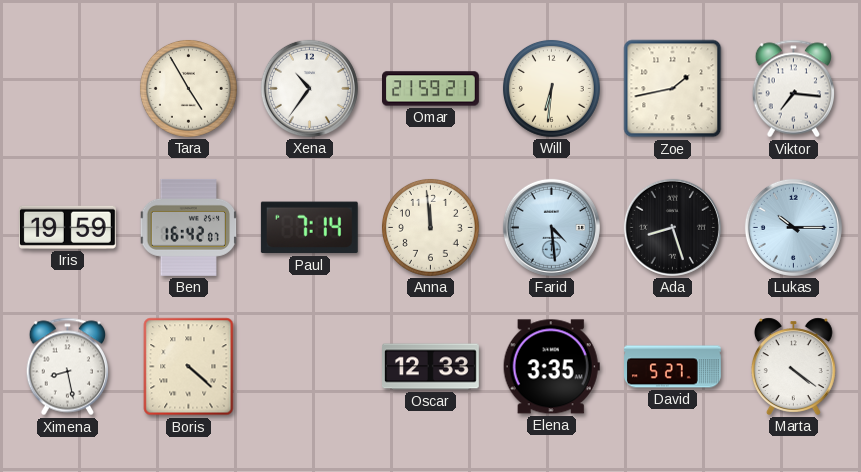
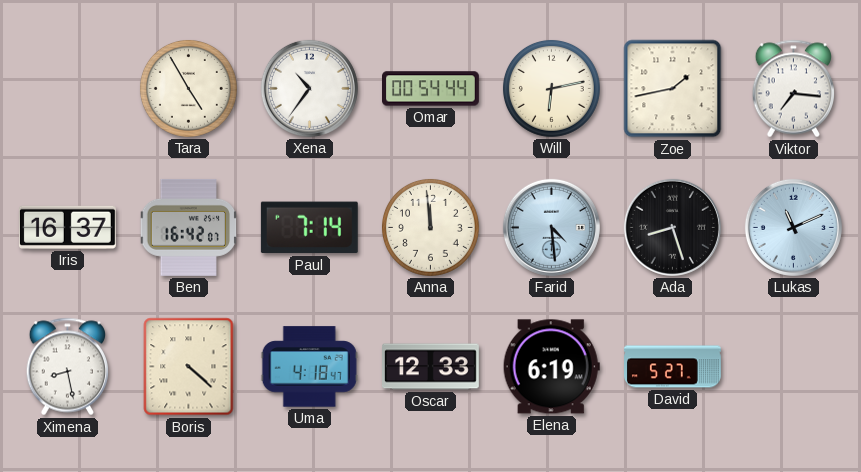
Omar: 21:59 -> 00:54 (431, 89)
Will: 6:31 -> 6:13 (551, 88)
Iris: 19:59 -> 16:37 (67, 227)
Lukas: 10:15 -> 11:11 (793, 227)
Uma: none -> 4:18 (309, 367)
Elena: 3:35 -> 6:19 (551, 367)
Marta: 4:21 -> none (793, 366)
